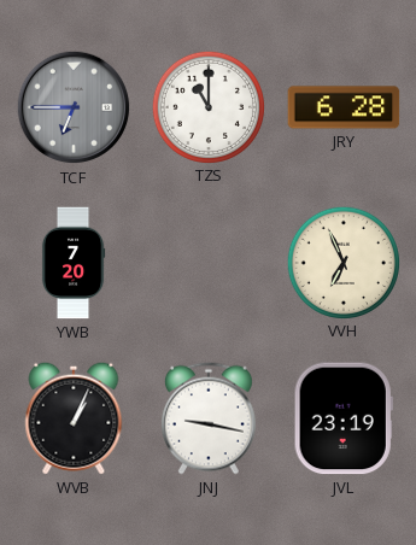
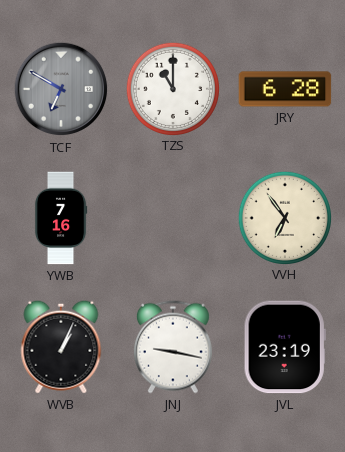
TCF: 6:45 -> 6:50 (61, 89)
YWB: 7:20 -> 7:16 (61, 218)
VVH: 6:56 -> 6:54 (284, 217)
